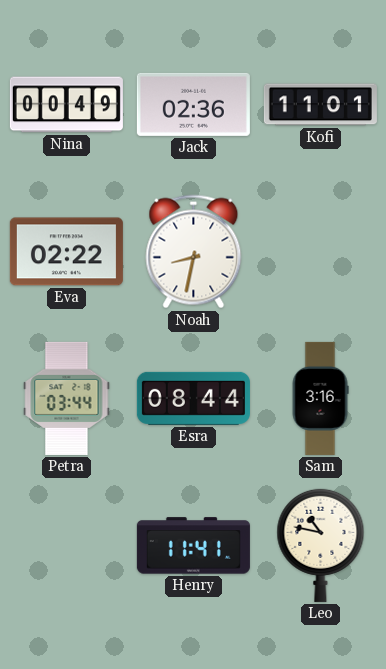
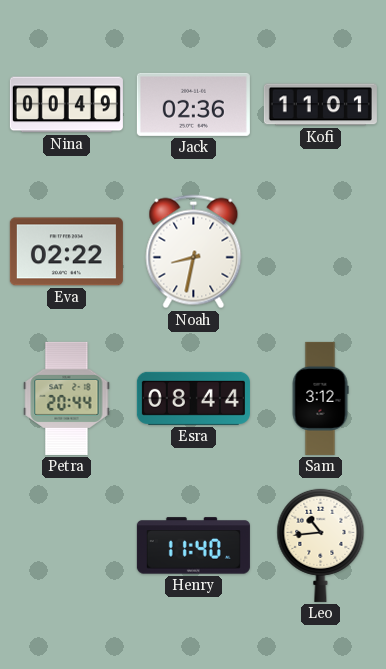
Petra: 03:44 -> 20:44 (67, 398)
Sam: 3:16 -> 3:12 (320, 398)
Henry: 11:41 -> 11:40 (193, 546)
Leo: 10:47 -> 10:44 (321, 545)
